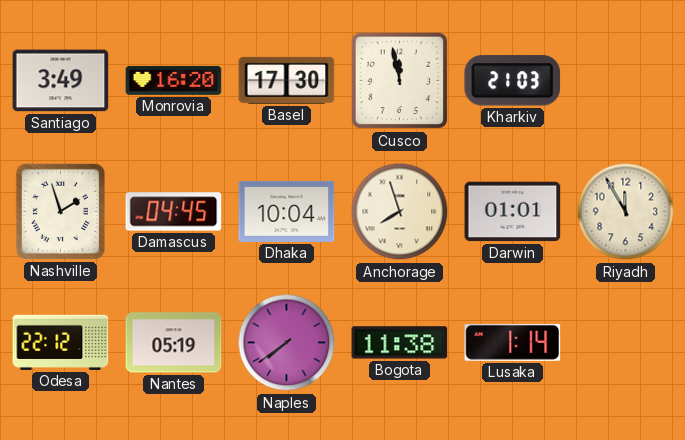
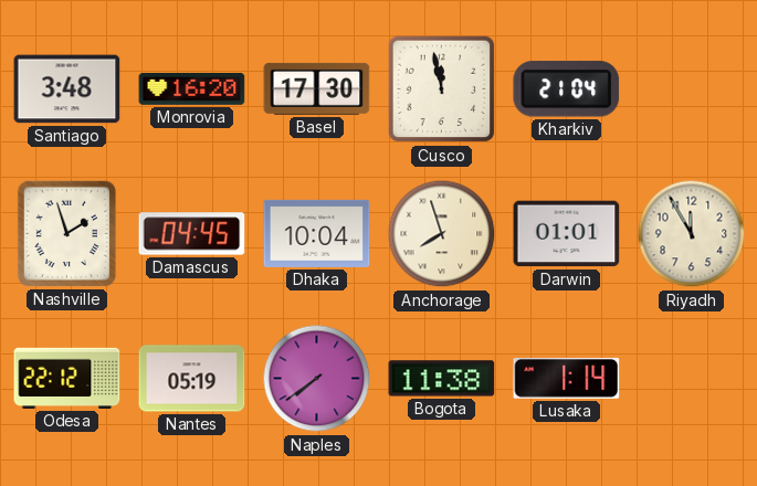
Santiago: 3:49 -> 3:48 (67, 89)
Kharkiv: 21:03 -> 21:04 (567, 89)
